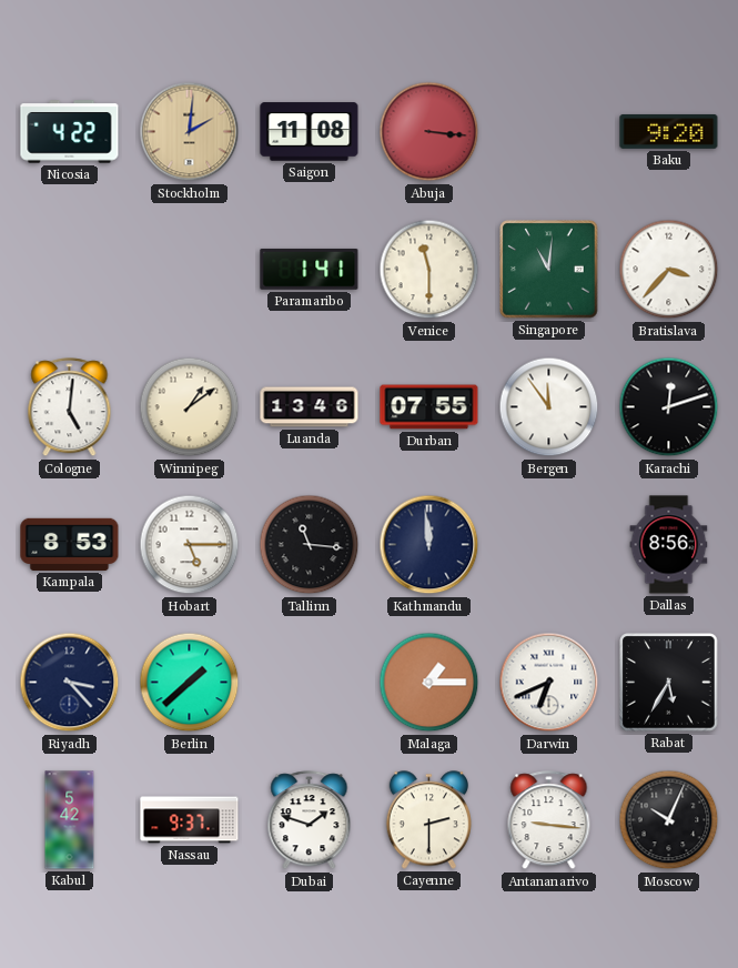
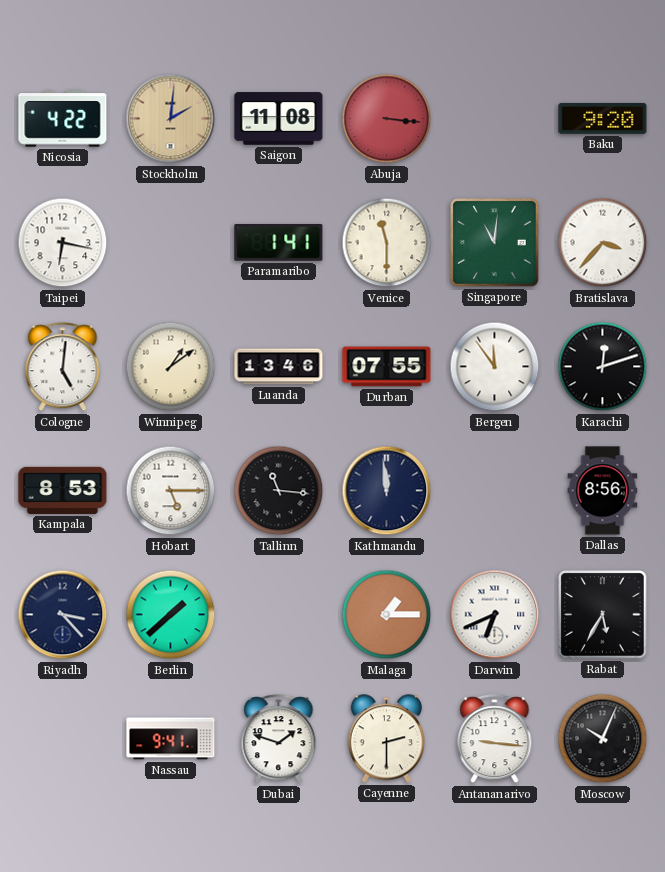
Taipei: none -> 6:17 (63, 243)
Kabul: 5:42 -> none (70, 820)
Nassau: 9:37 -> 9:41 (171, 739)
